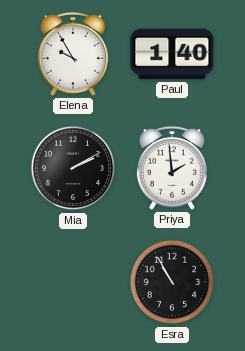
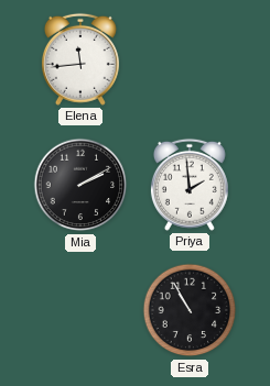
Elena: 9:55 -> 11:44 (80, 59)
Paul: 1:40 -> none (172, 54)
